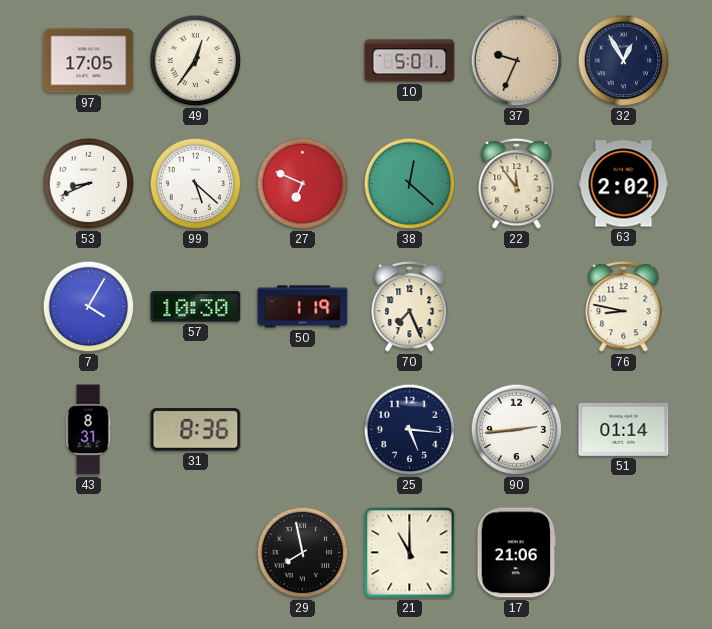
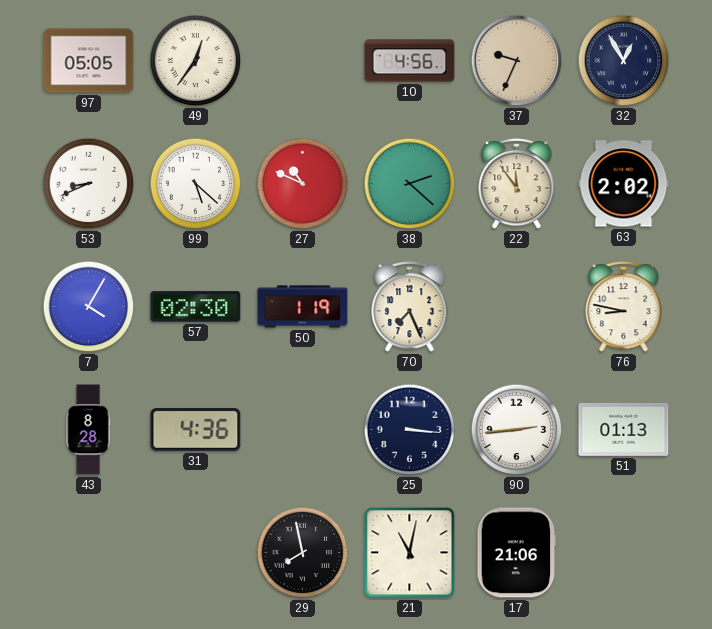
97: 17:05 -> 05:05 (89, 61)
10: 5:01 -> 4:56 (410, 61)
27: 6:49 -> 10:49 (303, 184)
38: 12:22 -> 2:22 (410, 184)
57: 10:30 -> 02:30 (196, 307)
43: 8:31 -> 8:28 (88, 430)
31: 8:36 -> 4:36 (196, 430)
25: 5:16 -> 3:16 (410, 430)
51: 01:14 -> 01:13 (624, 429)
21: 11:00 -> 11:02 (410, 553)
